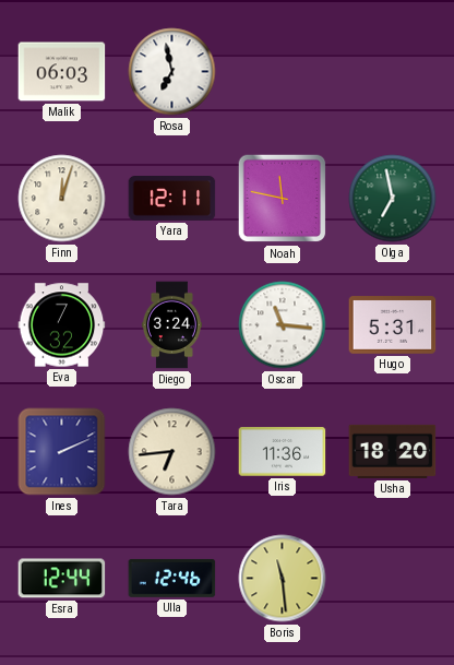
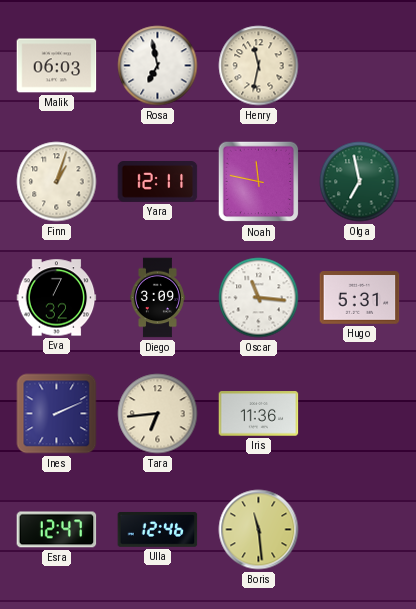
Henry: none -> 11:32 (259, 66)
Finn: 12:03 -> 1:03 (57, 182)
Diego: 3:24 -> 3:09 (157, 298)
Usha: 18:20 -> none (393, 451)
Esra: 12:44 -> 12:47 (57, 530)
